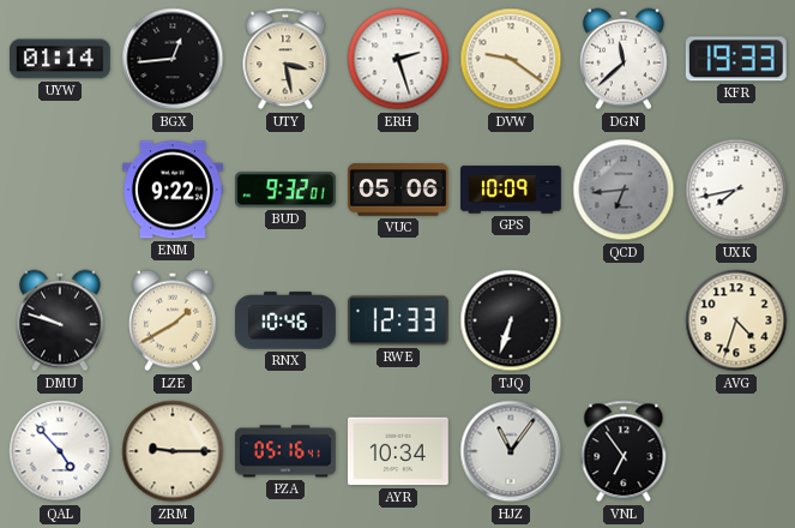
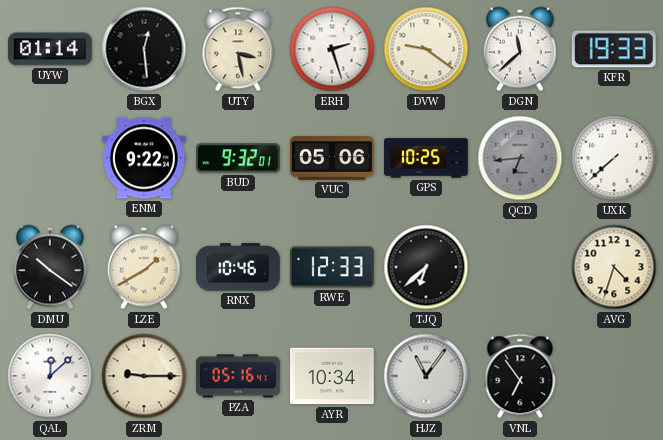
BGX: 12:44 -> 12:29 (144, 49)
GPS: 10:09 -> 10:25 (427, 158)
UXK: 7:43 -> 7:38 (614, 158)
DMU: 9:48 -> 10:21 (50, 267)
TJQ: 6:33 -> 6:38 (426, 267)
QAL: 4:53 -> 12:08 (50, 376)
